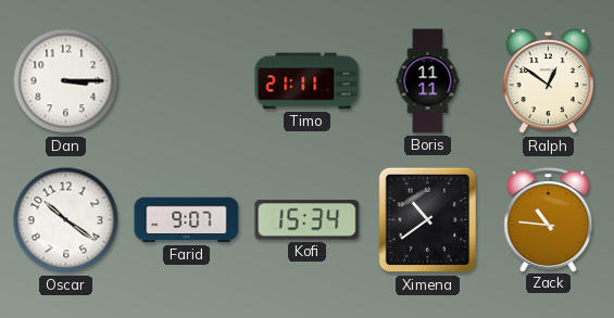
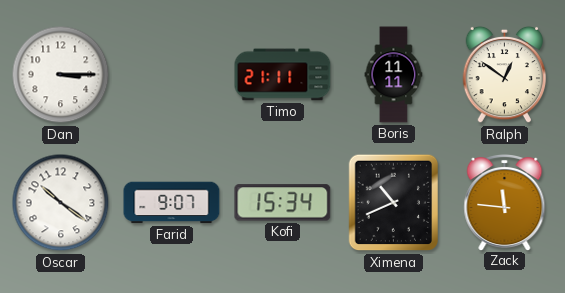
Ximena: 10:39 -> 10:41 (393, 203)
Zack: 10:46 -> 11:46 (505, 203)
